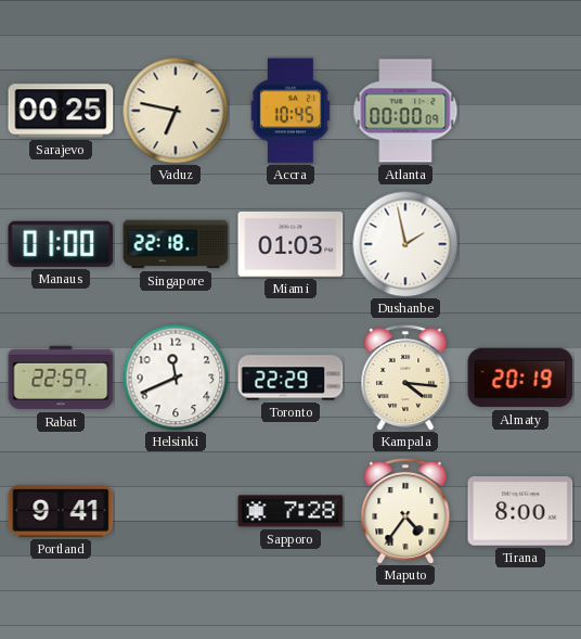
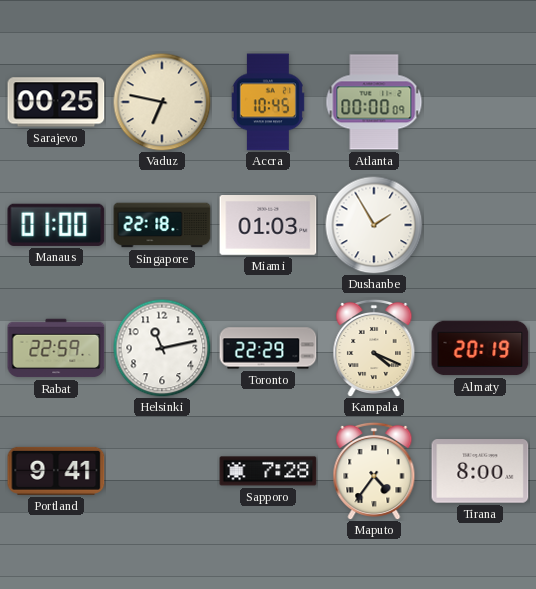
Dushanbe: 1:58 -> 1:55 (374, 225)
Helsinki: 11:41 -> 11:13 (162, 348)
Kampala: 4:16 -> 4:19 (374, 348)
